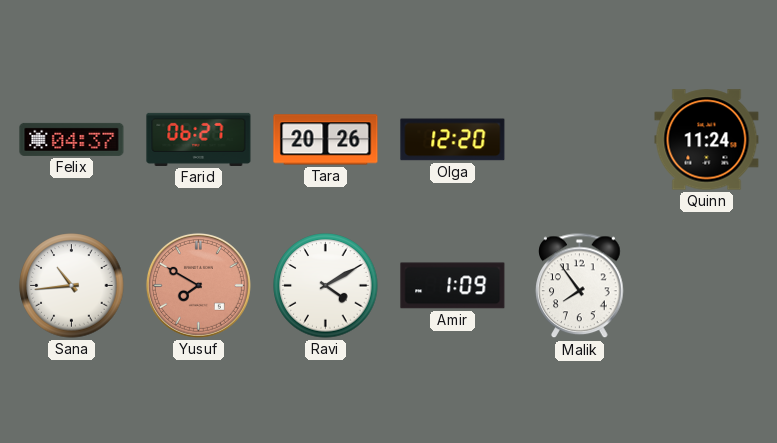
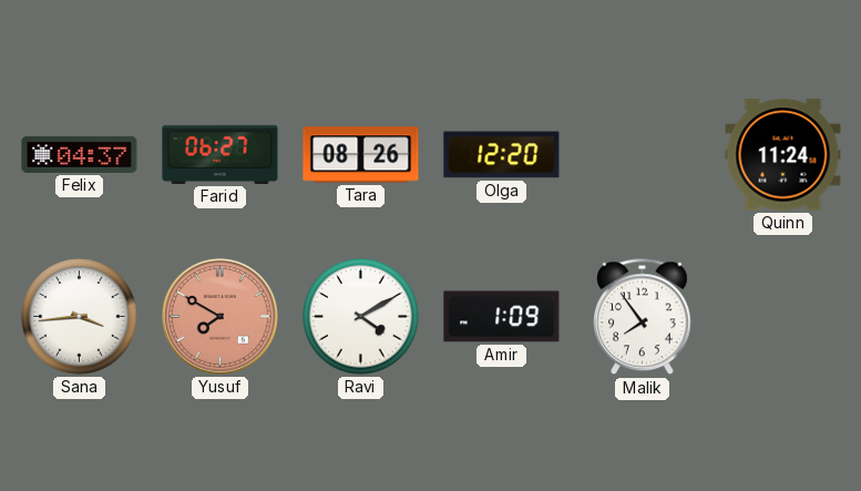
Tara: 20:26 -> 08:26 (361, 155)
Sana: 10:44 -> 3:44 (80, 317)
